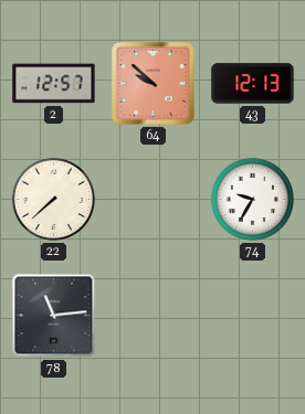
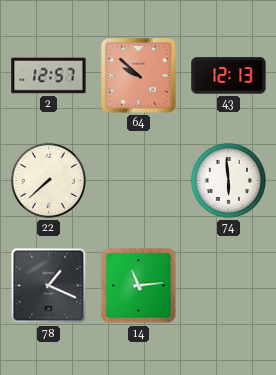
74: 9:35 -> 5:59 (228, 180)
78: 11:14 -> 1:19 (49, 286)
14: none -> 11:14 (139, 286)
